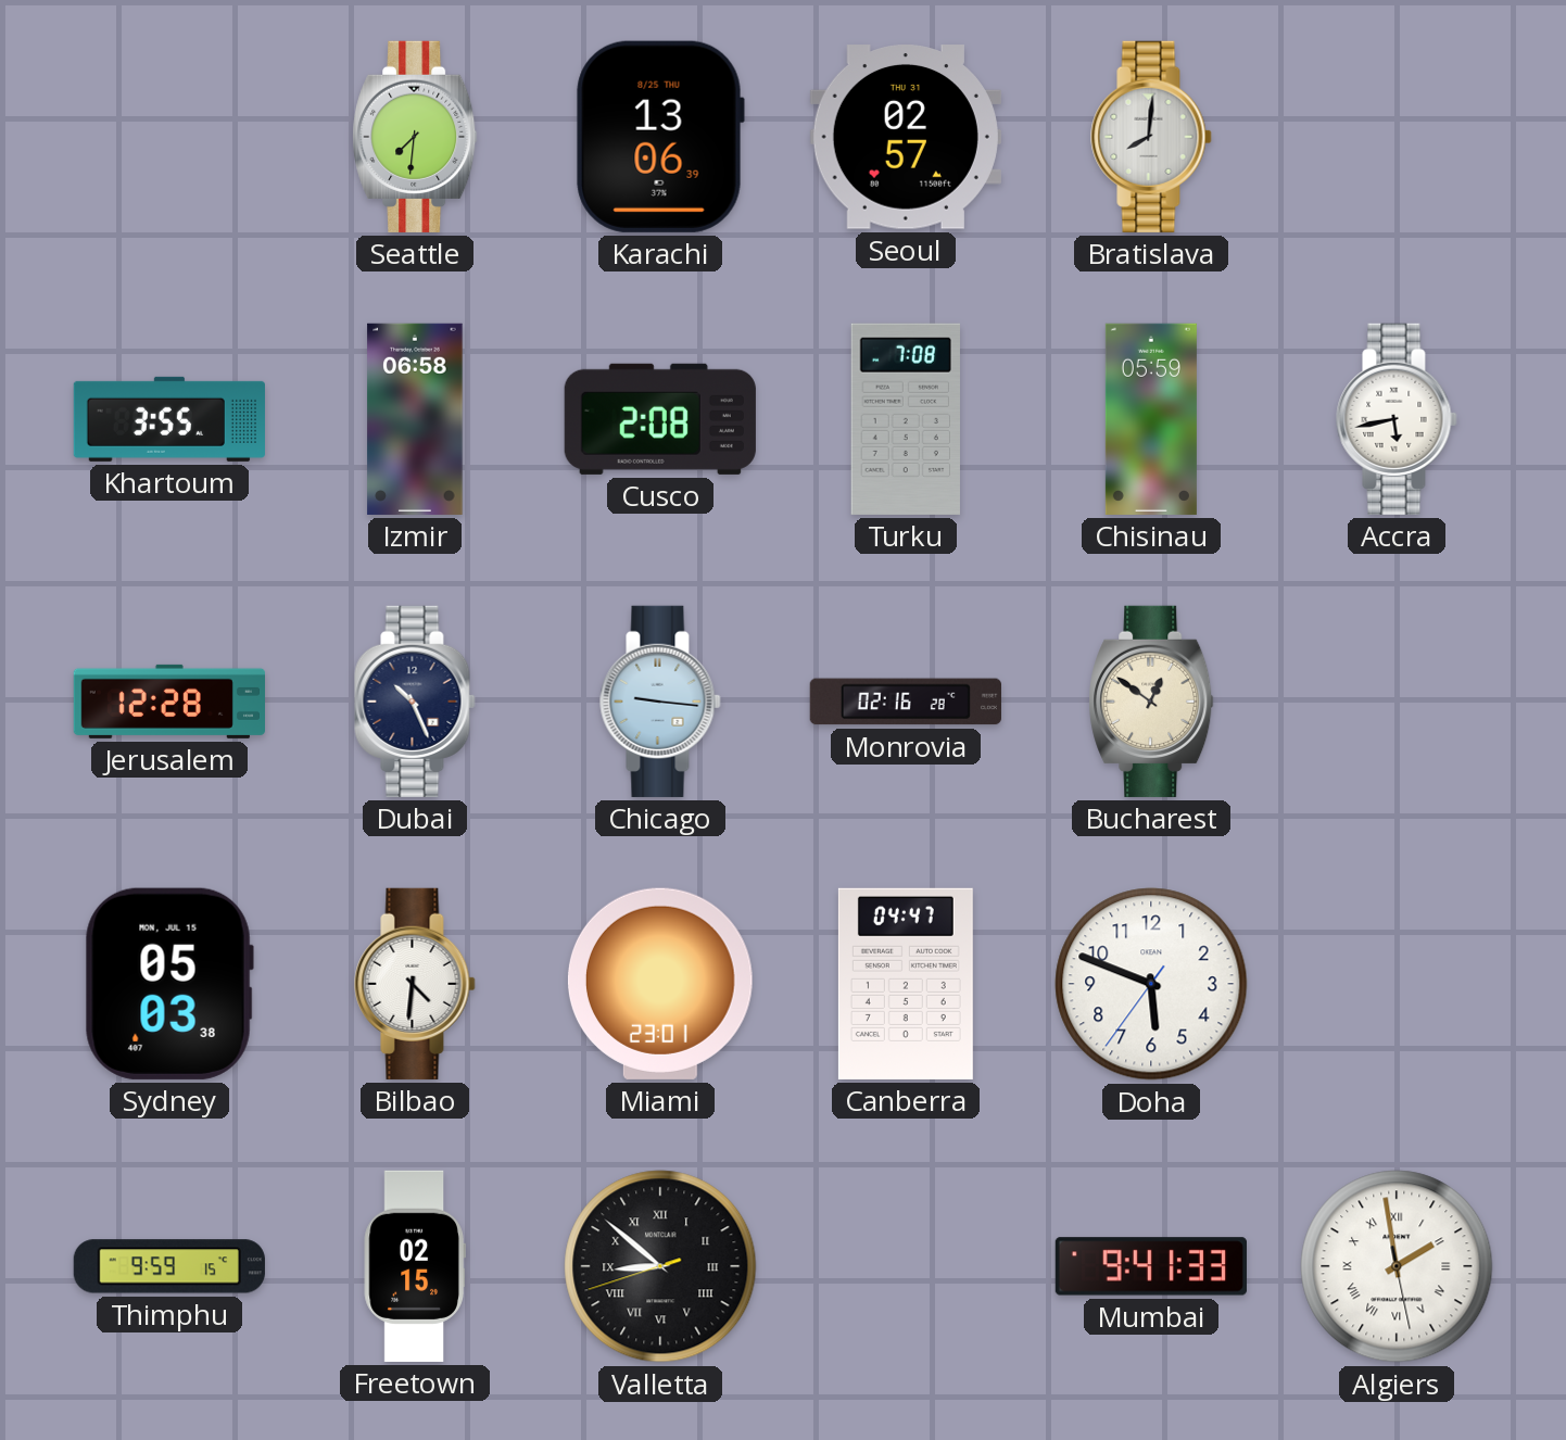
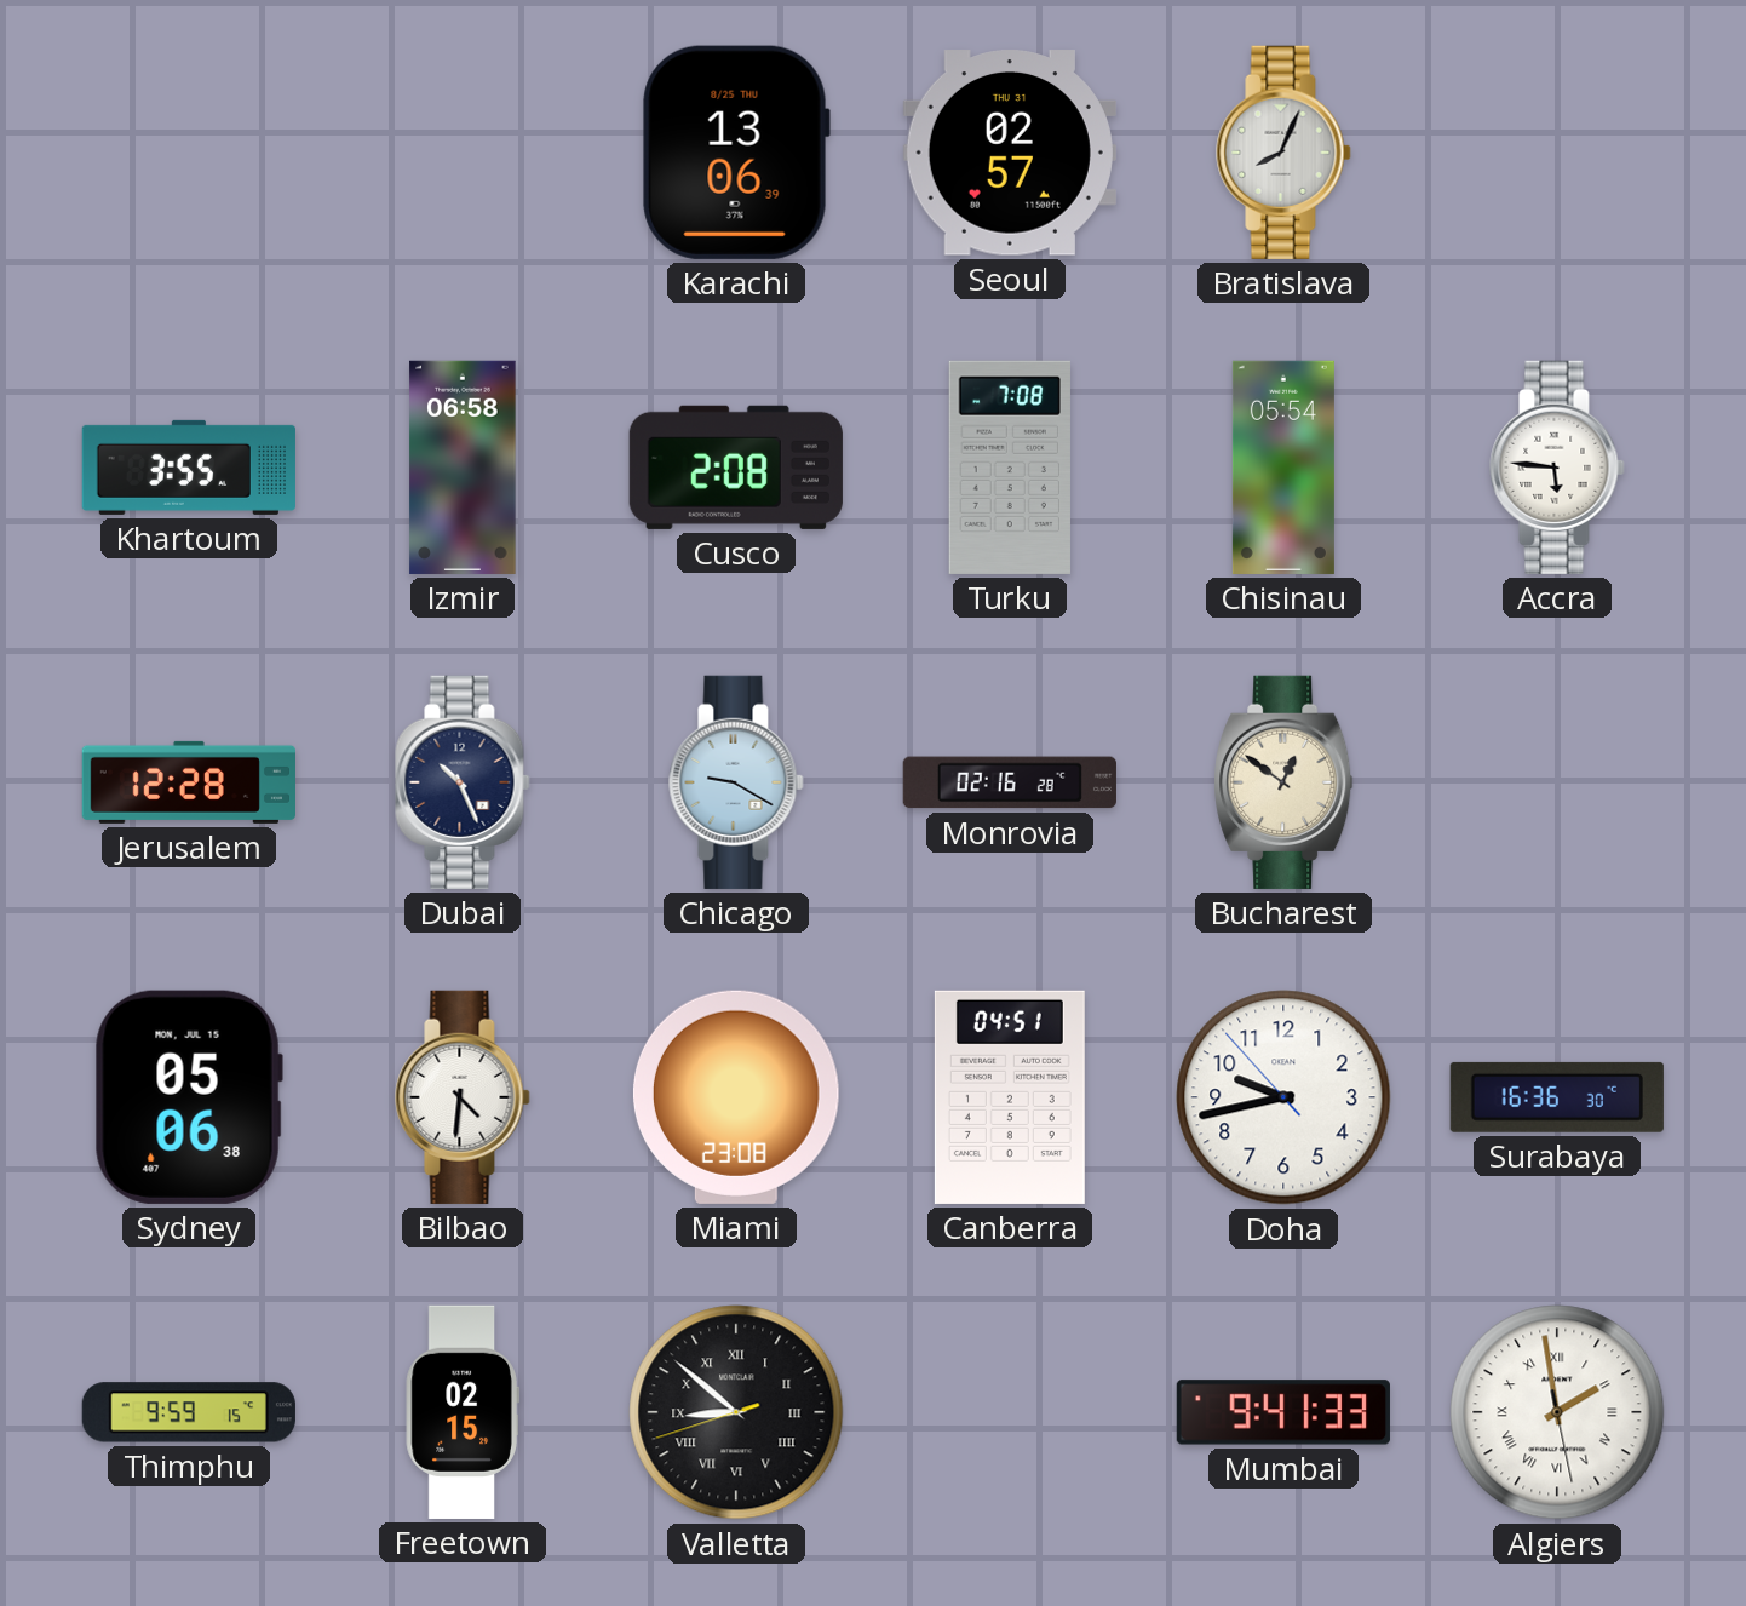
Seattle: 7:31 -> none (415, 137)
Bratislava: 8:01 -> 8:04 (1283, 153)
Chisinau: 05:59 -> 05:54 (1283, 468)
Accra: 5:43 -> 5:46 (1557, 468)
Chicago: 9:16 -> 9:20 (736, 782)
Sydney: 05:03 -> 05:06 (189, 1097)
Miami: 23:01 -> 23:08 (736, 1097)
Canberra: 04:47 -> 04:51 (1010, 1097)
Doha: 5:48 -> 9:42 (1283, 1097)
Surabaya: none -> 16:36 (1557, 1097)
